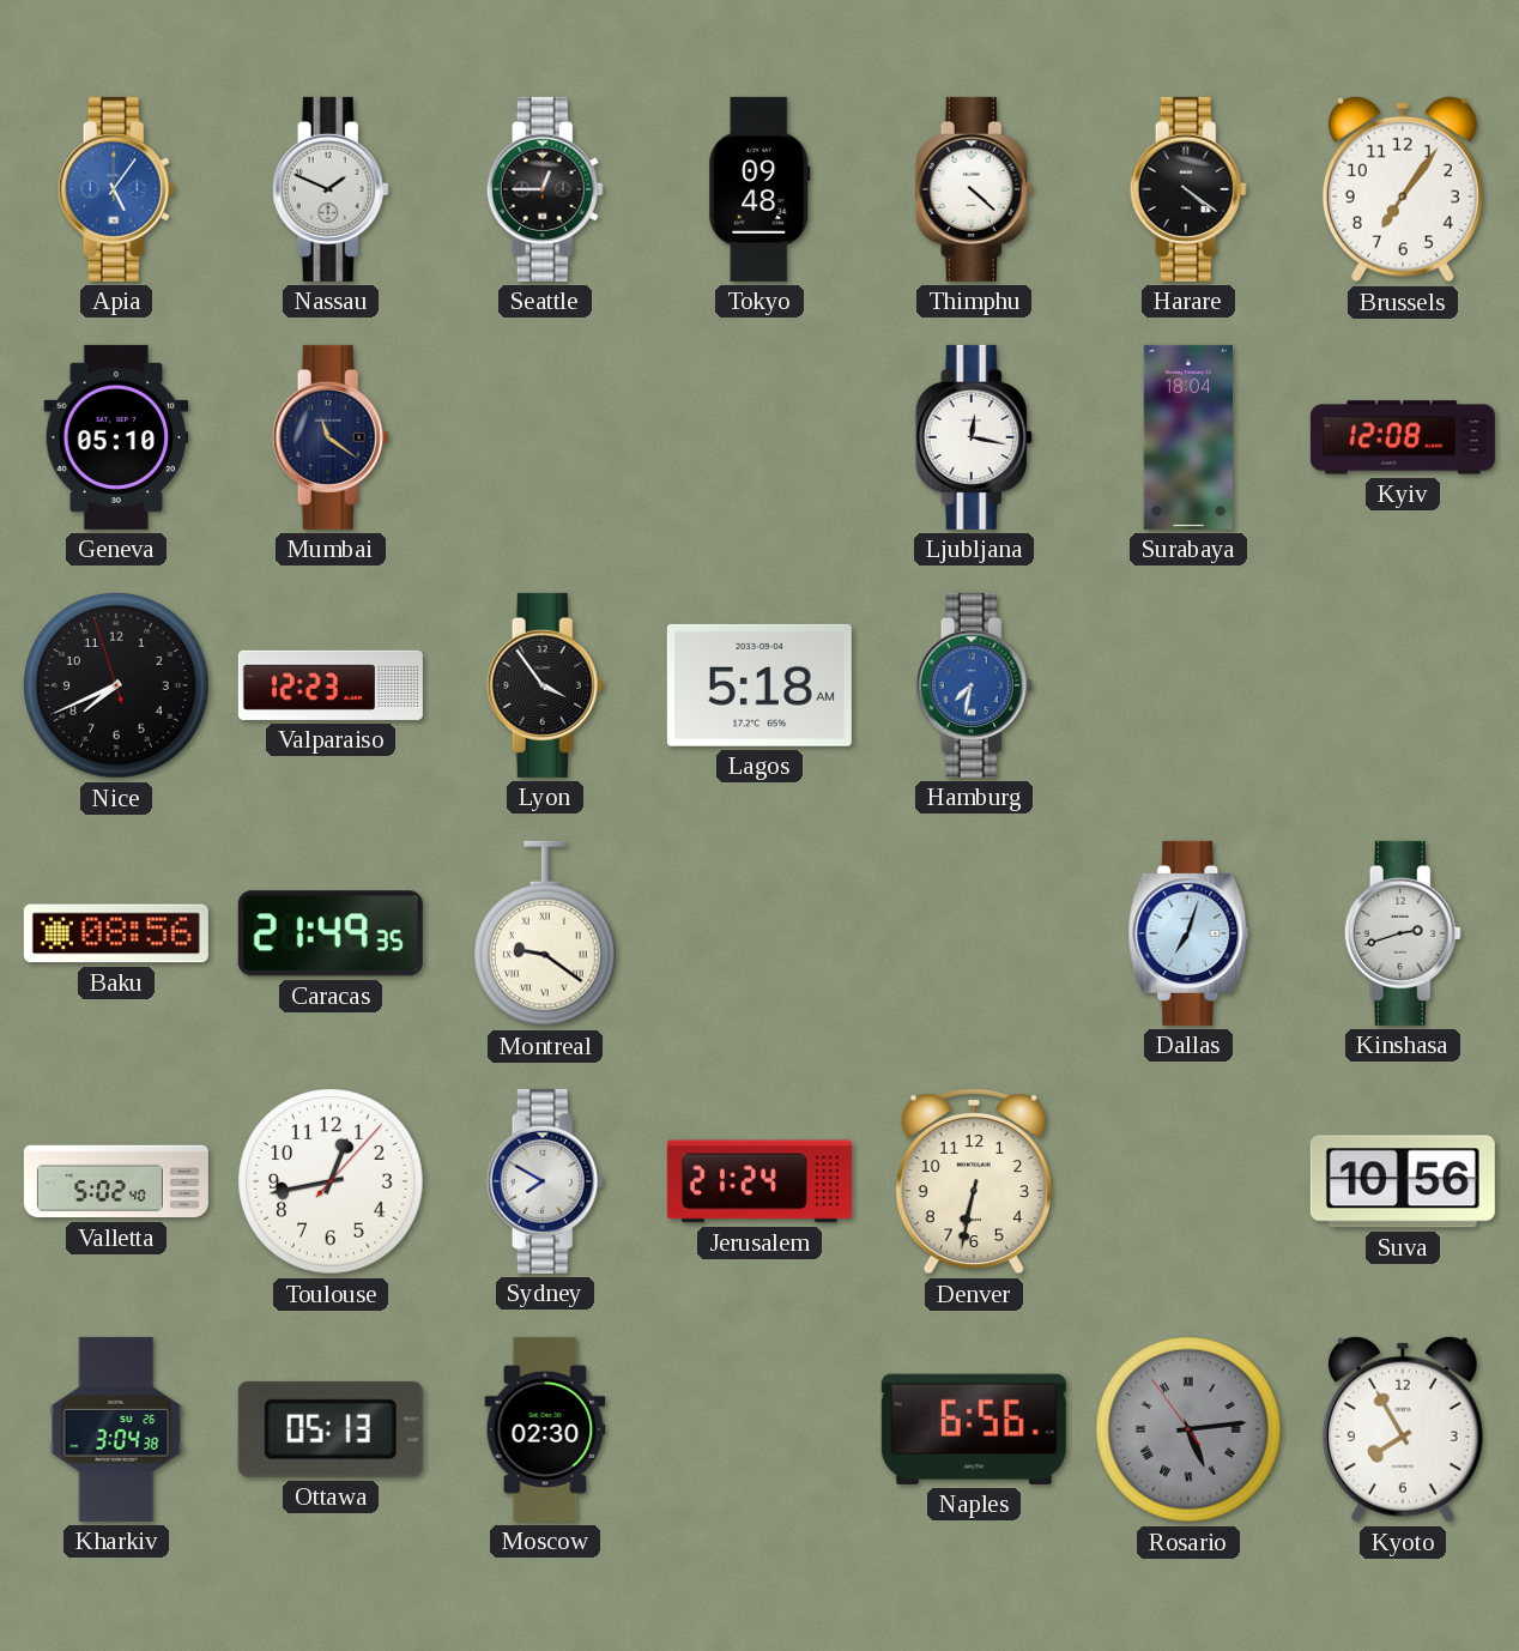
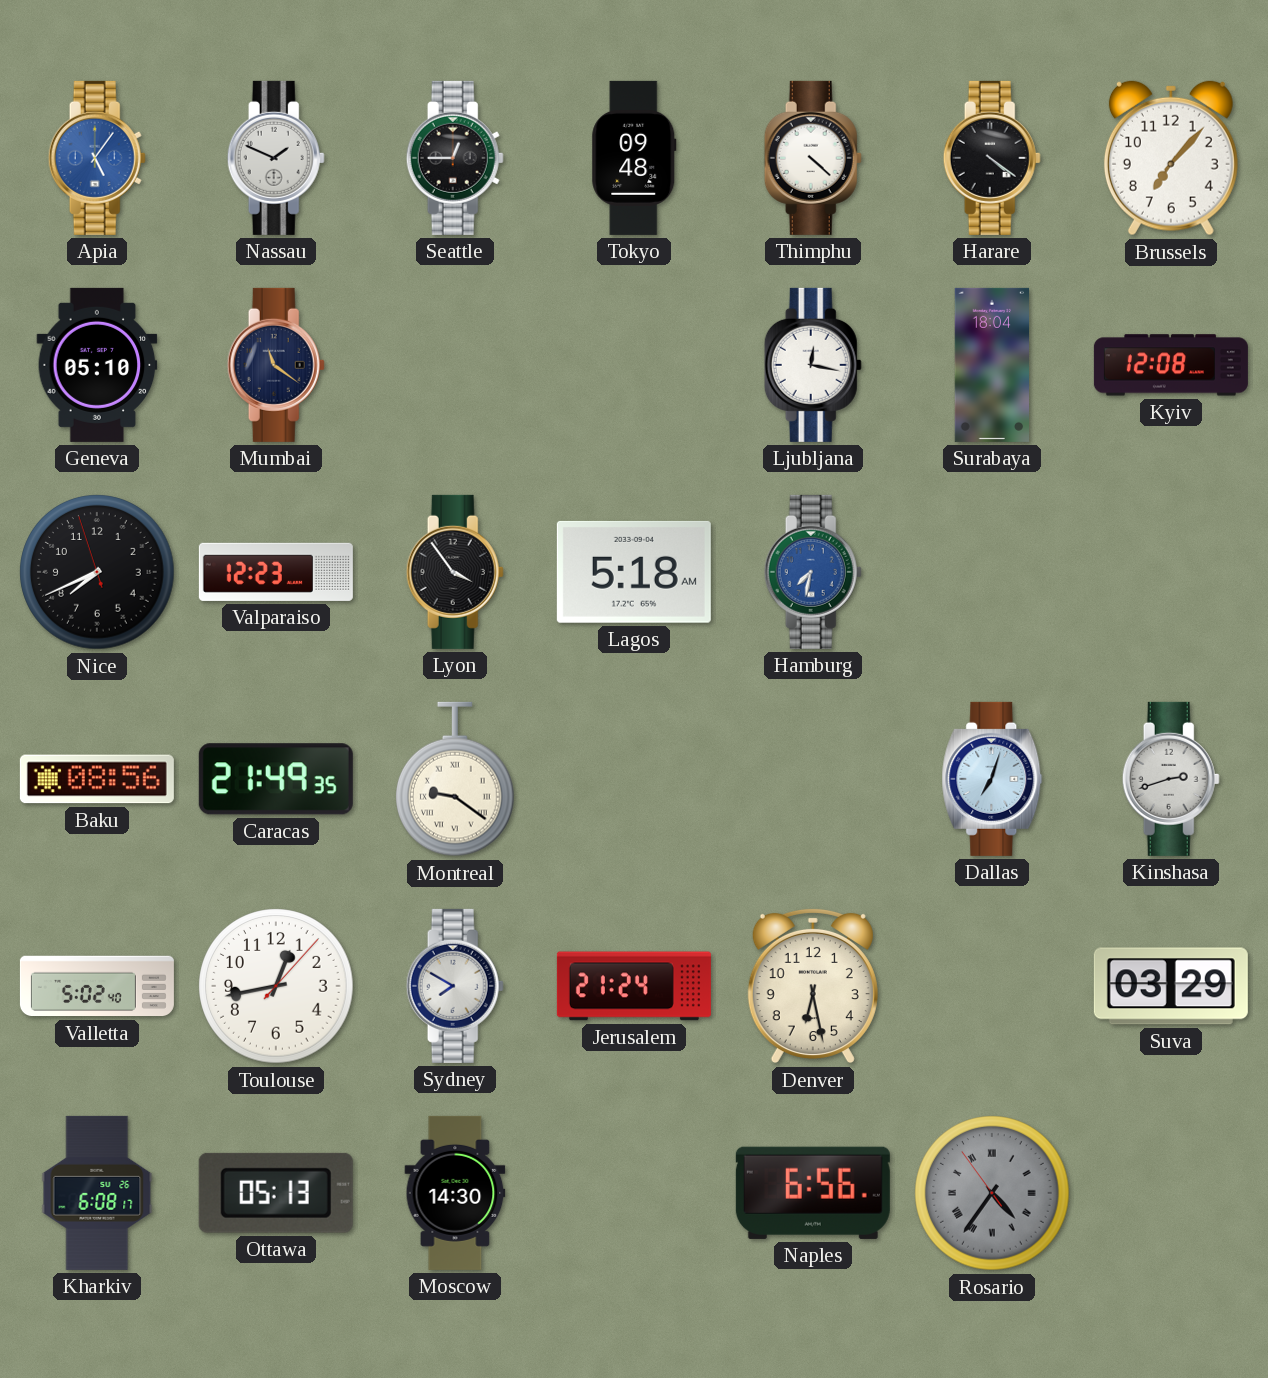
Brussels: 7:06 -> 7:07 (1171, 158)
Denver: 6:32 -> 6:28 (813, 986)
Suva: 10:56 -> 03:29 (1171, 986)
Kharkiv: 3:04 -> 6:08 (97, 1193)
Moscow: 02:30 -> 14:30 (455, 1193)
Rosario: 5:13 -> 4:35 (992, 1193)
Kyoto: 7:55 -> none (1403, 1429)
